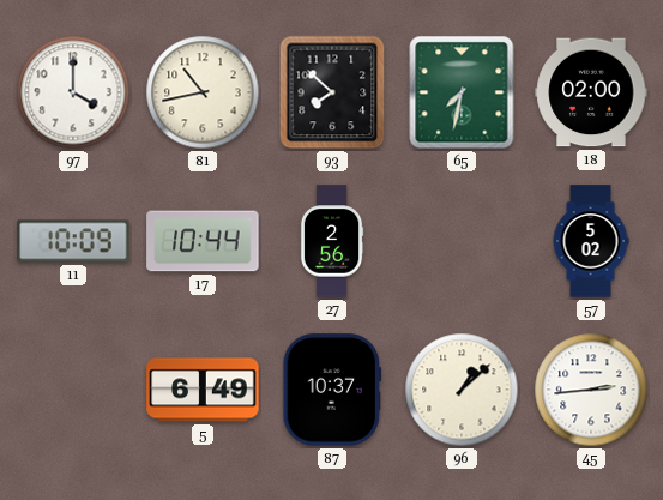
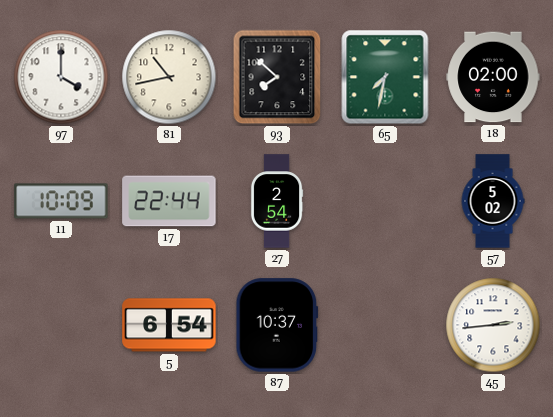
17: 10:44 -> 22:44 (169, 201)
27: 2:56 -> 2:54 (277, 201)
5: 6:49 -> 6:54 (169, 325)
96: 1:08 -> none (462, 390)
